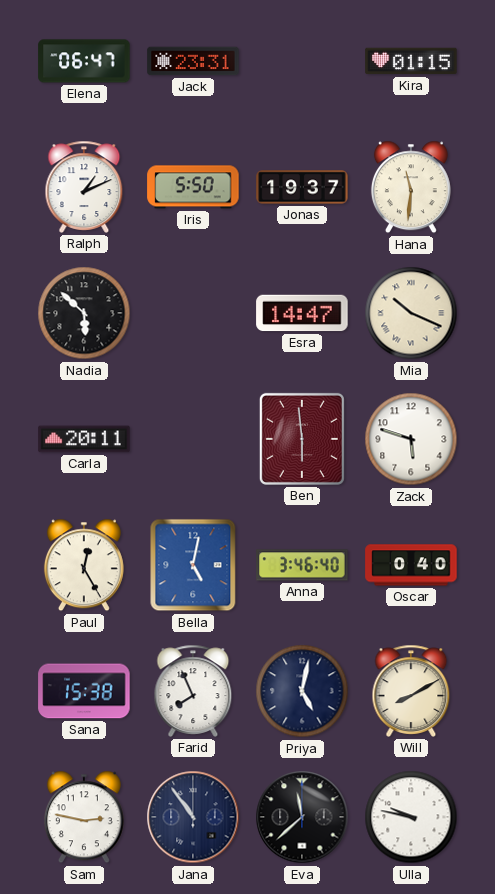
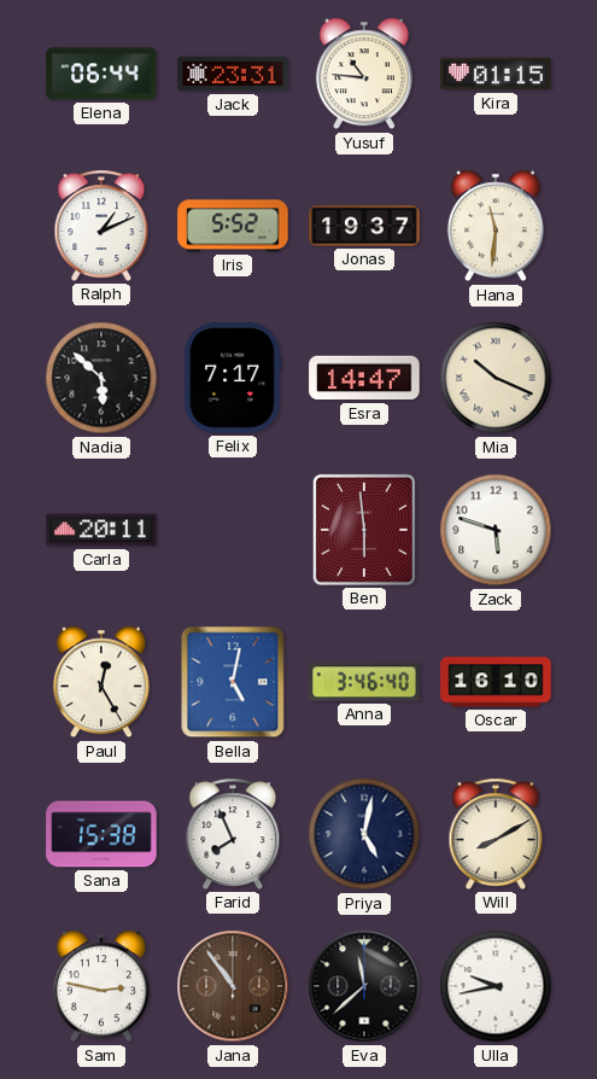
Elena: 06:47 -> 06:44 (101, 74)
Yusuf: none -> 10:46 (364, 74)
Iris: 5:50 -> 5:52 (233, 226)
Felix: none -> 7:17 (233, 378)
Oscar: 0:40 -> 16:10 (496, 682)
Jana dial: navy -> brown (233, 986)
Ulla: 9:47 -> 9:43 (496, 986)
